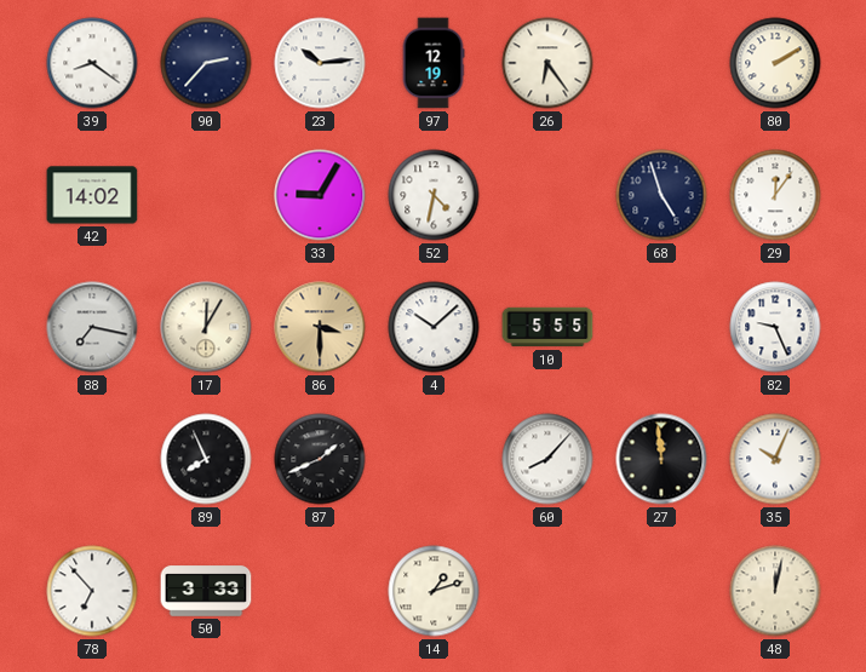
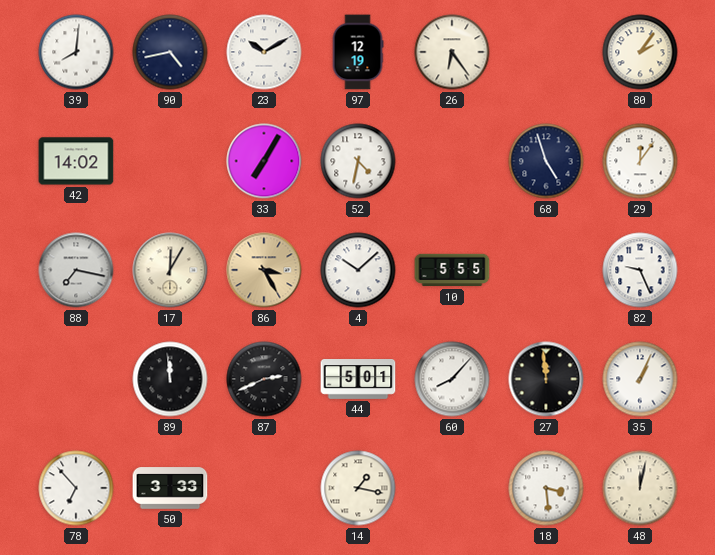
39: 8:21 -> 8:01 (76, 52)
90: 2:37 -> 4:43 (170, 52)
23: 10:14 -> 10:10 (264, 52)
80: 2:10 -> 2:06 (640, 52)
33: 9:05 -> 7:05 (264, 161)
86: 3:30 -> 3:25 (264, 270)
89: 7:56 -> 11:59 (170, 379)
87: 1:41 -> 2:41 (264, 379)
44: none -> 5:01 (358, 380)
35: 10:04 -> 1:04 (640, 379)
14: 1:12 -> 1:17 (358, 488)
18: none -> 3:29 (546, 488)
